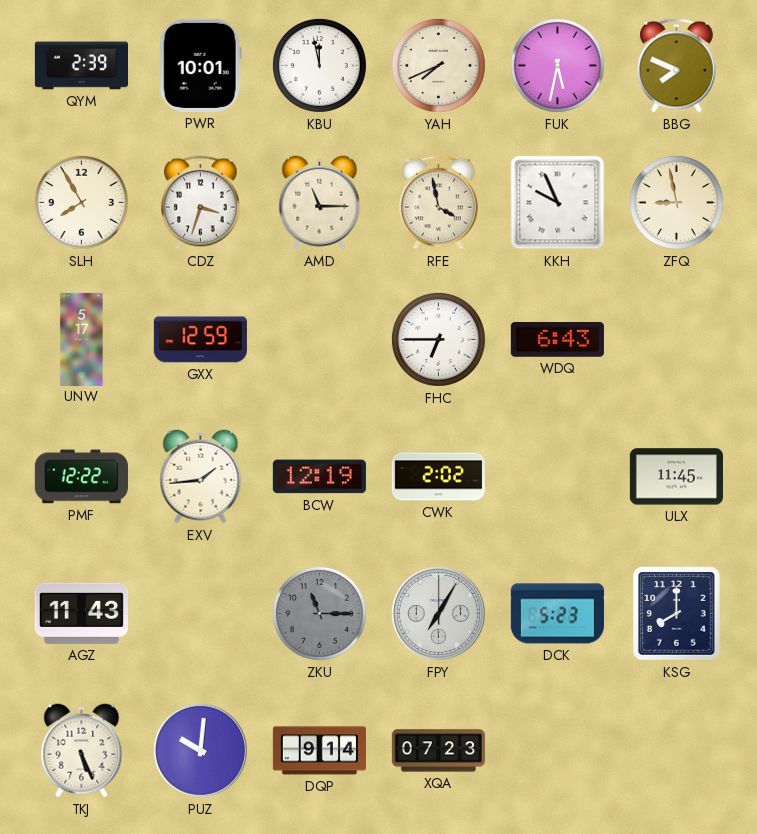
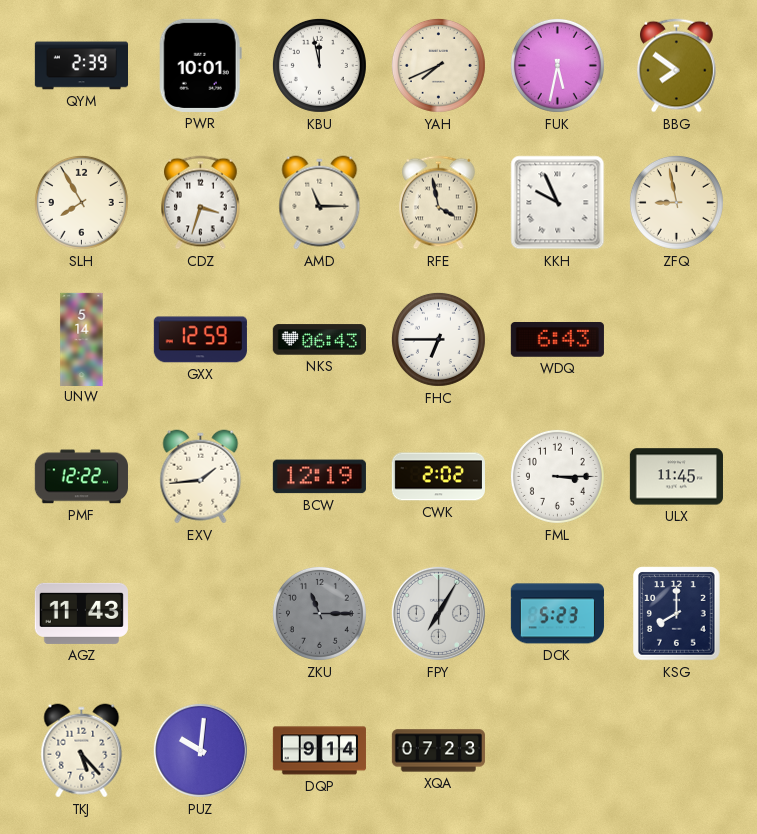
BBG: 7:49 -> 7:51 (677, 66)
UNW: 5:17 -> 5:14 (82, 339)
NKS: none -> 06:43 (319, 340)
FML: none -> 3:15 (557, 476)
TKJ: 5:26 -> 5:23 (82, 751)
